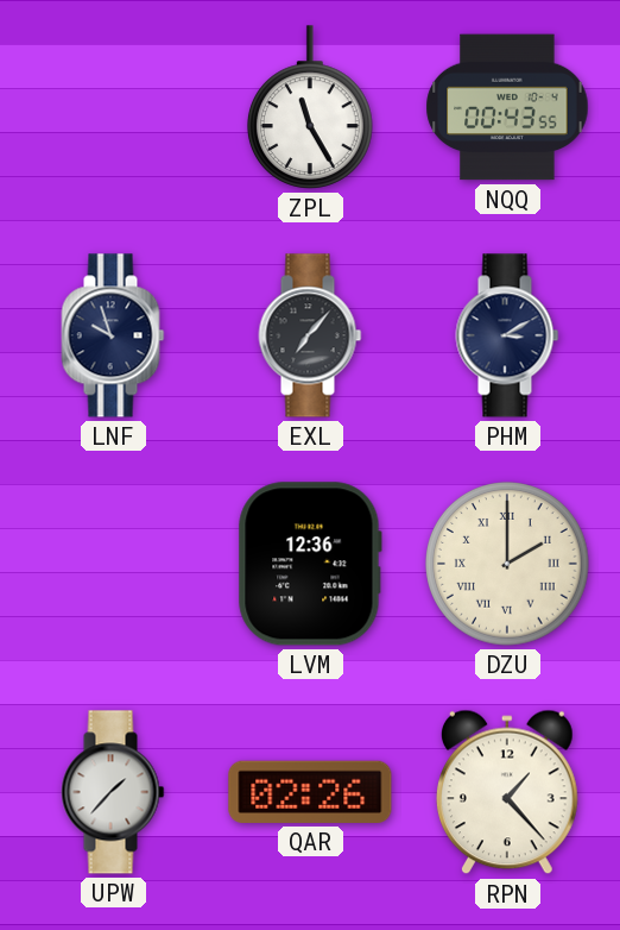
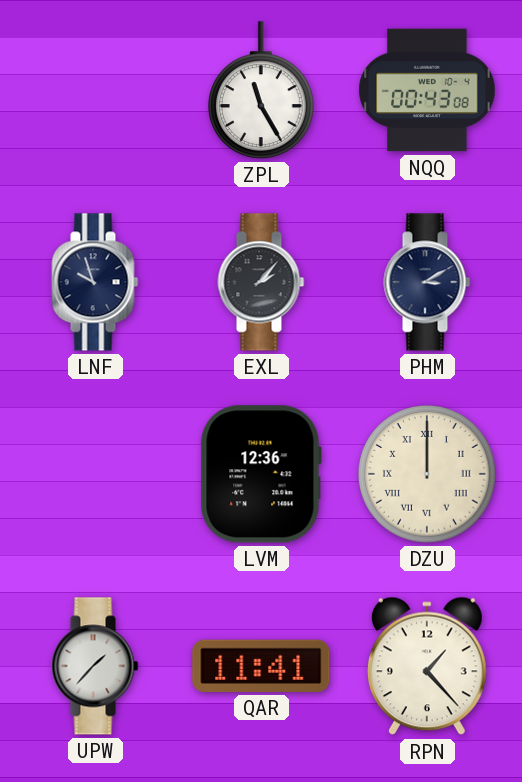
NQQ: 00:43:55 -> 00:43:08 (427, 90)
EXL: 7:07 -> 2:07 (261, 282)
DZU: 2:00 -> 12:00 (427, 474)
QAR: 02:26 -> 11:41 (261, 666)
